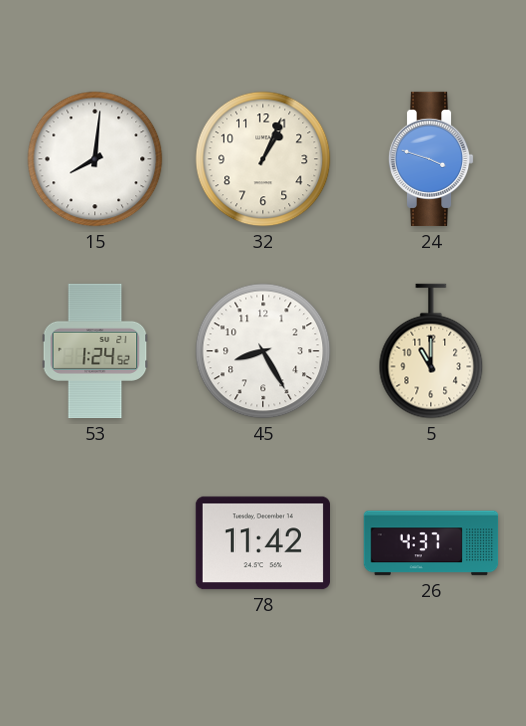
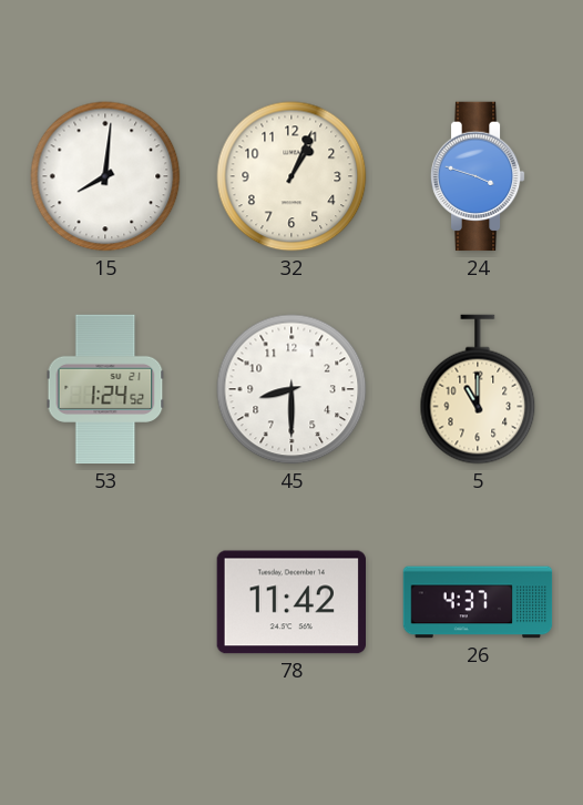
45: 8:25 -> 8:30 (291, 389)
